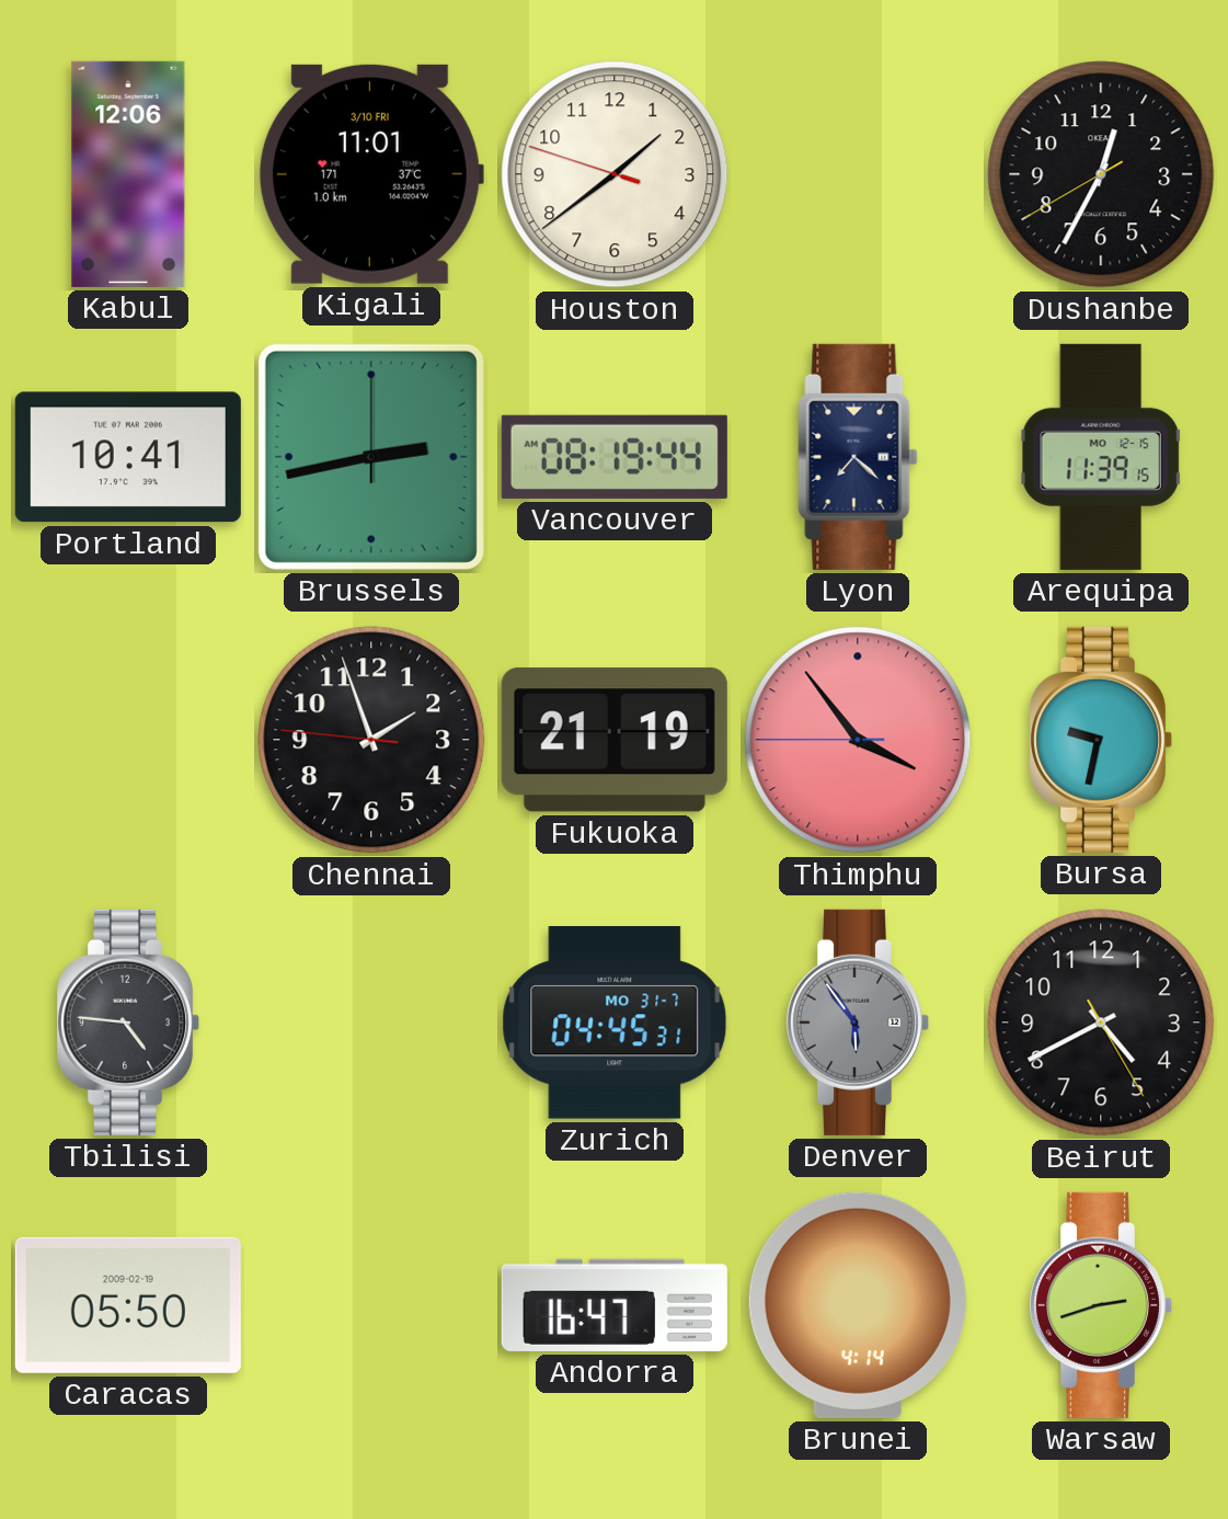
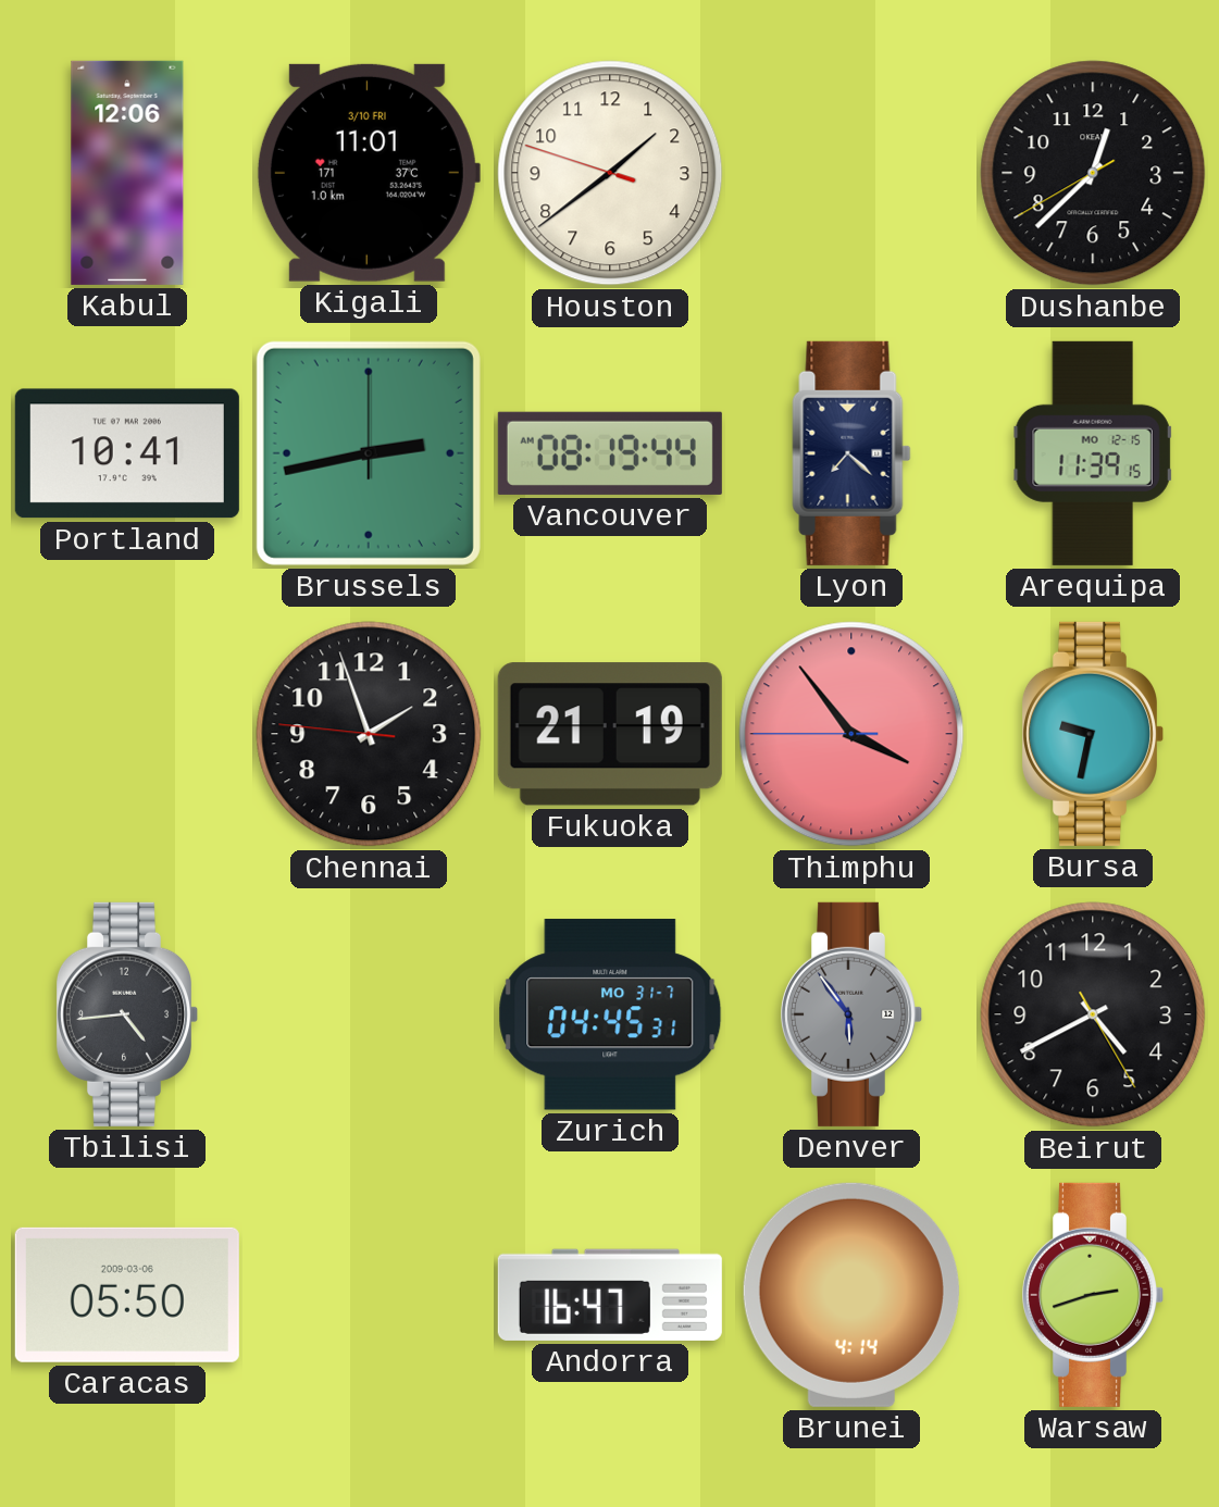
Dushanbe: 12:34 -> 12:37 (1093, 173)
Tbilisi: 4:46 -> 4:44 (126, 1014)
Caracas date: 2009-02-19 -> 2009-03-06 (127, 1295)
